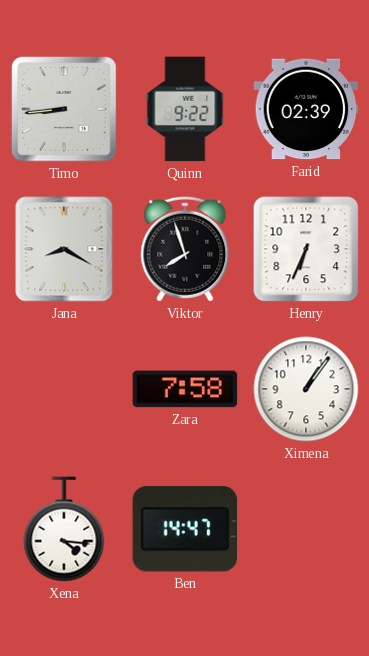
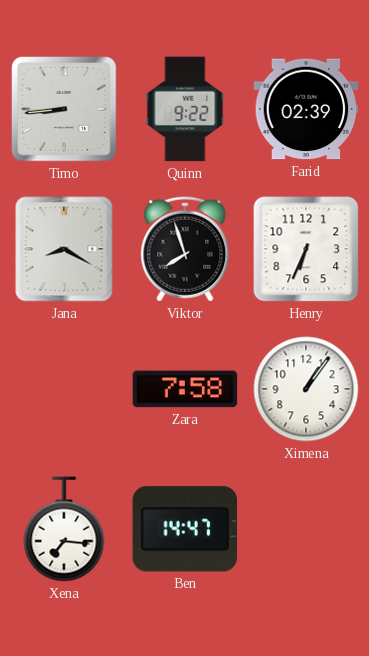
Xena: 4:16 -> 7:16 (64, 529)
